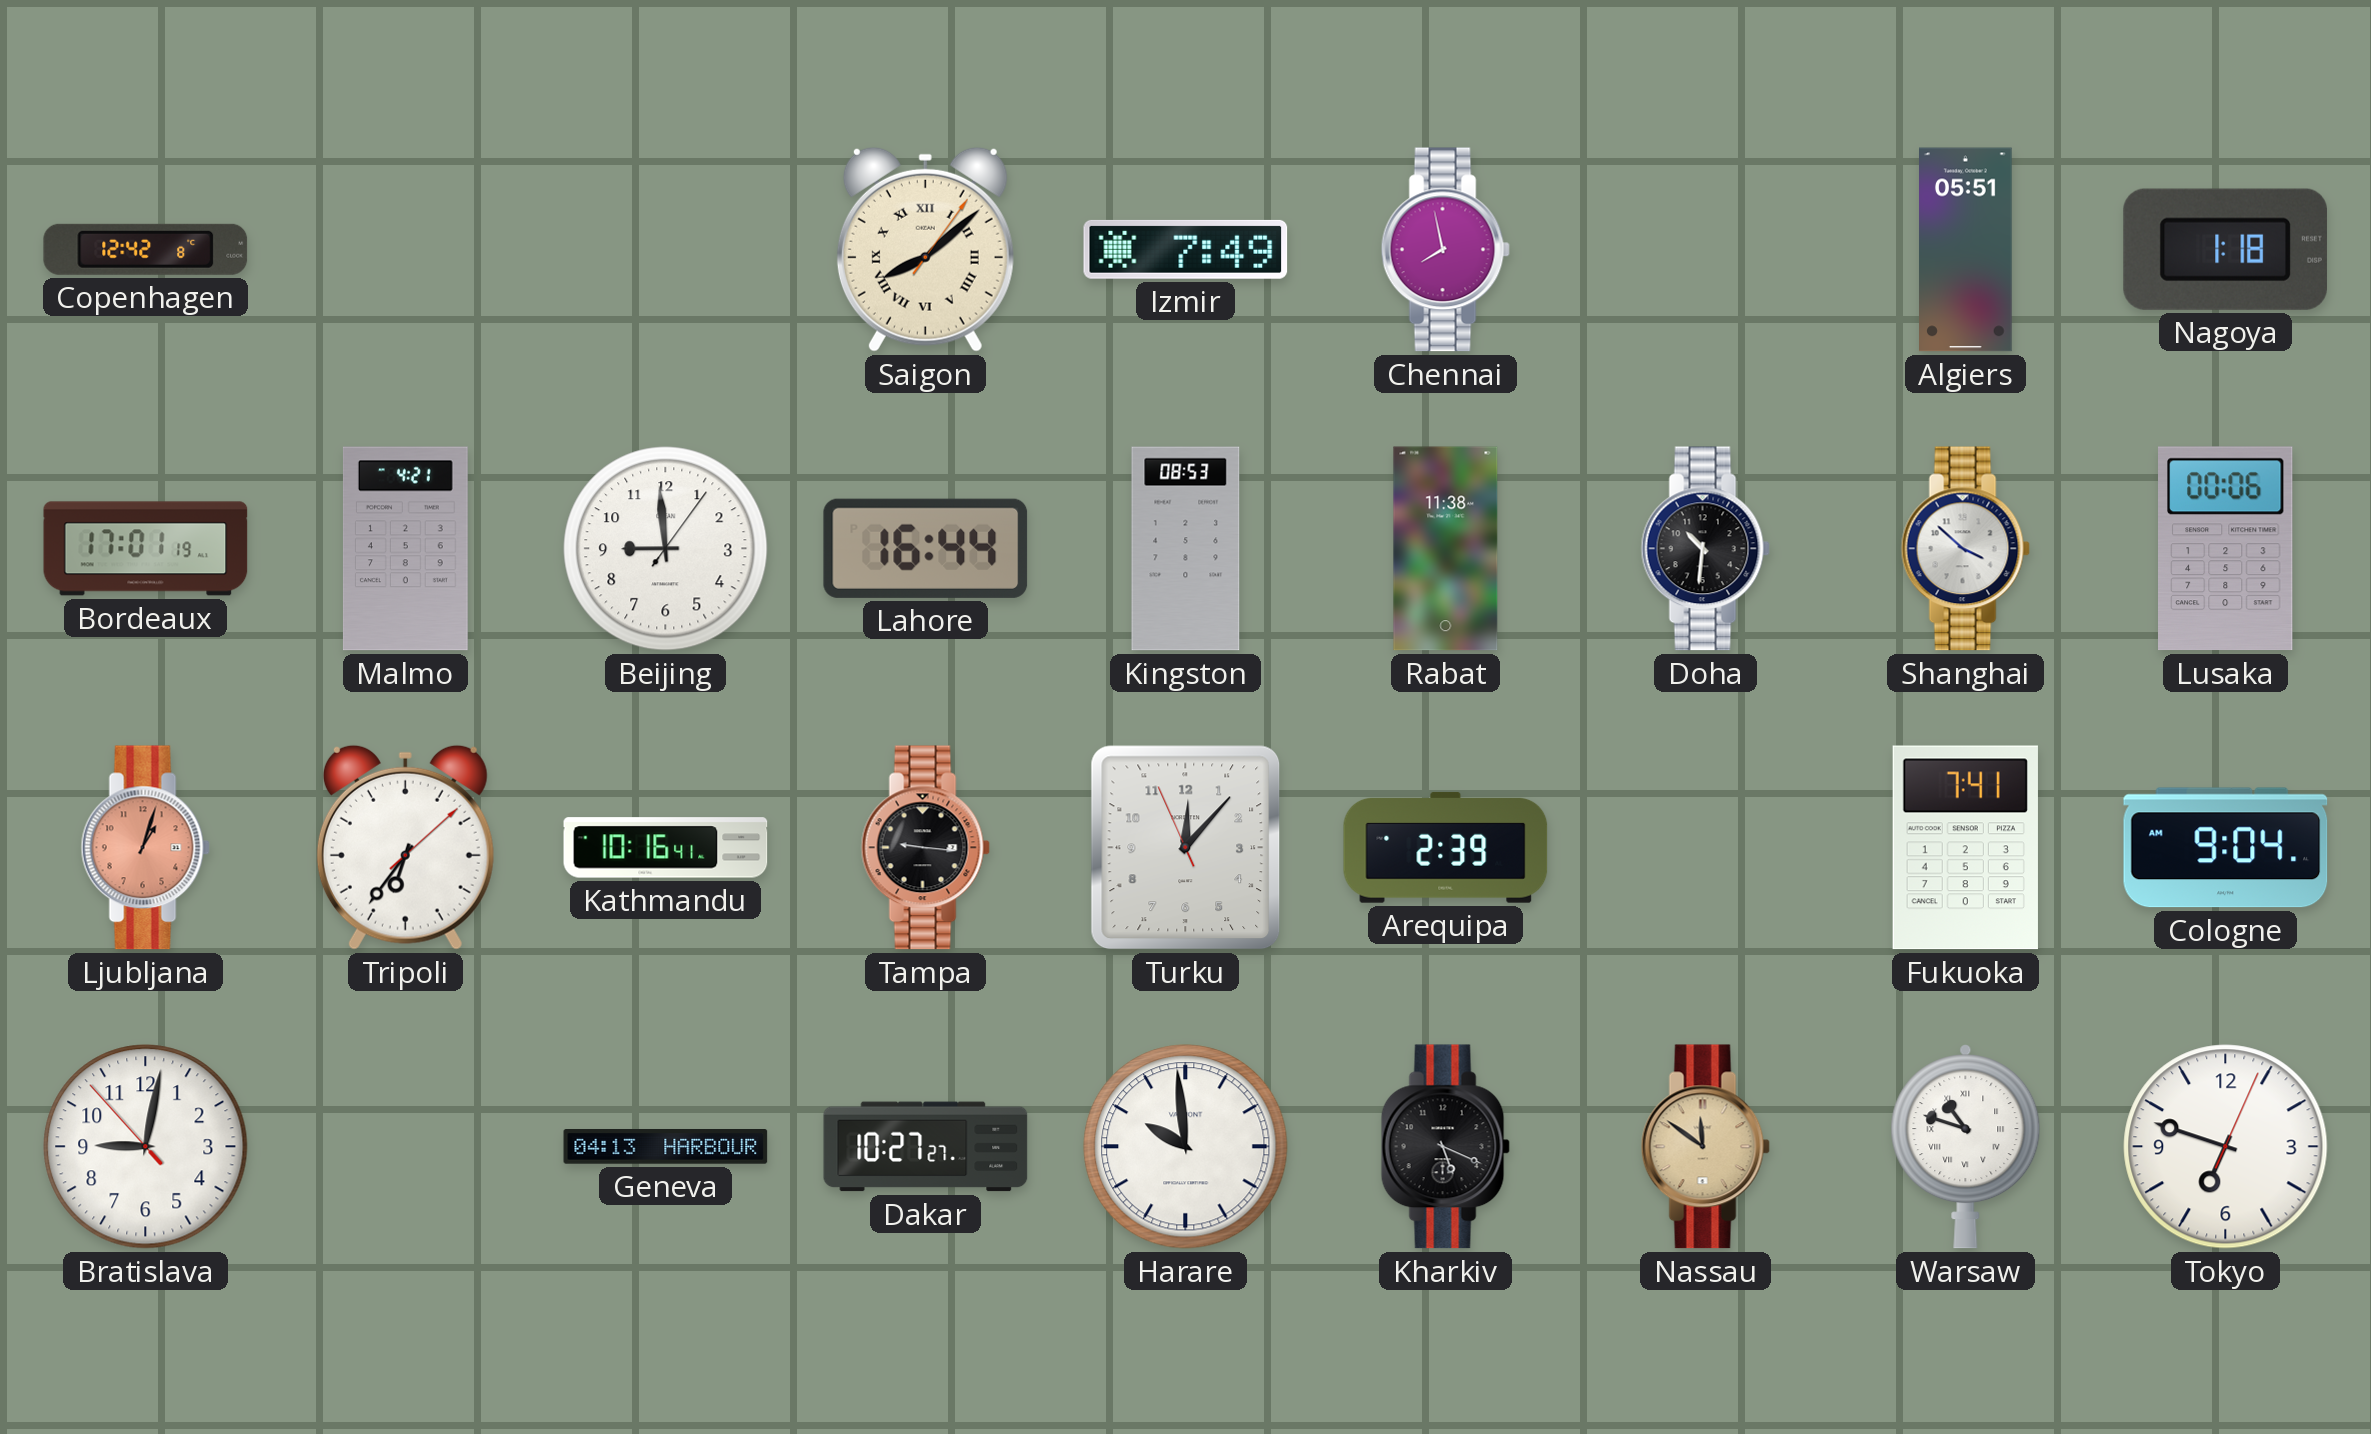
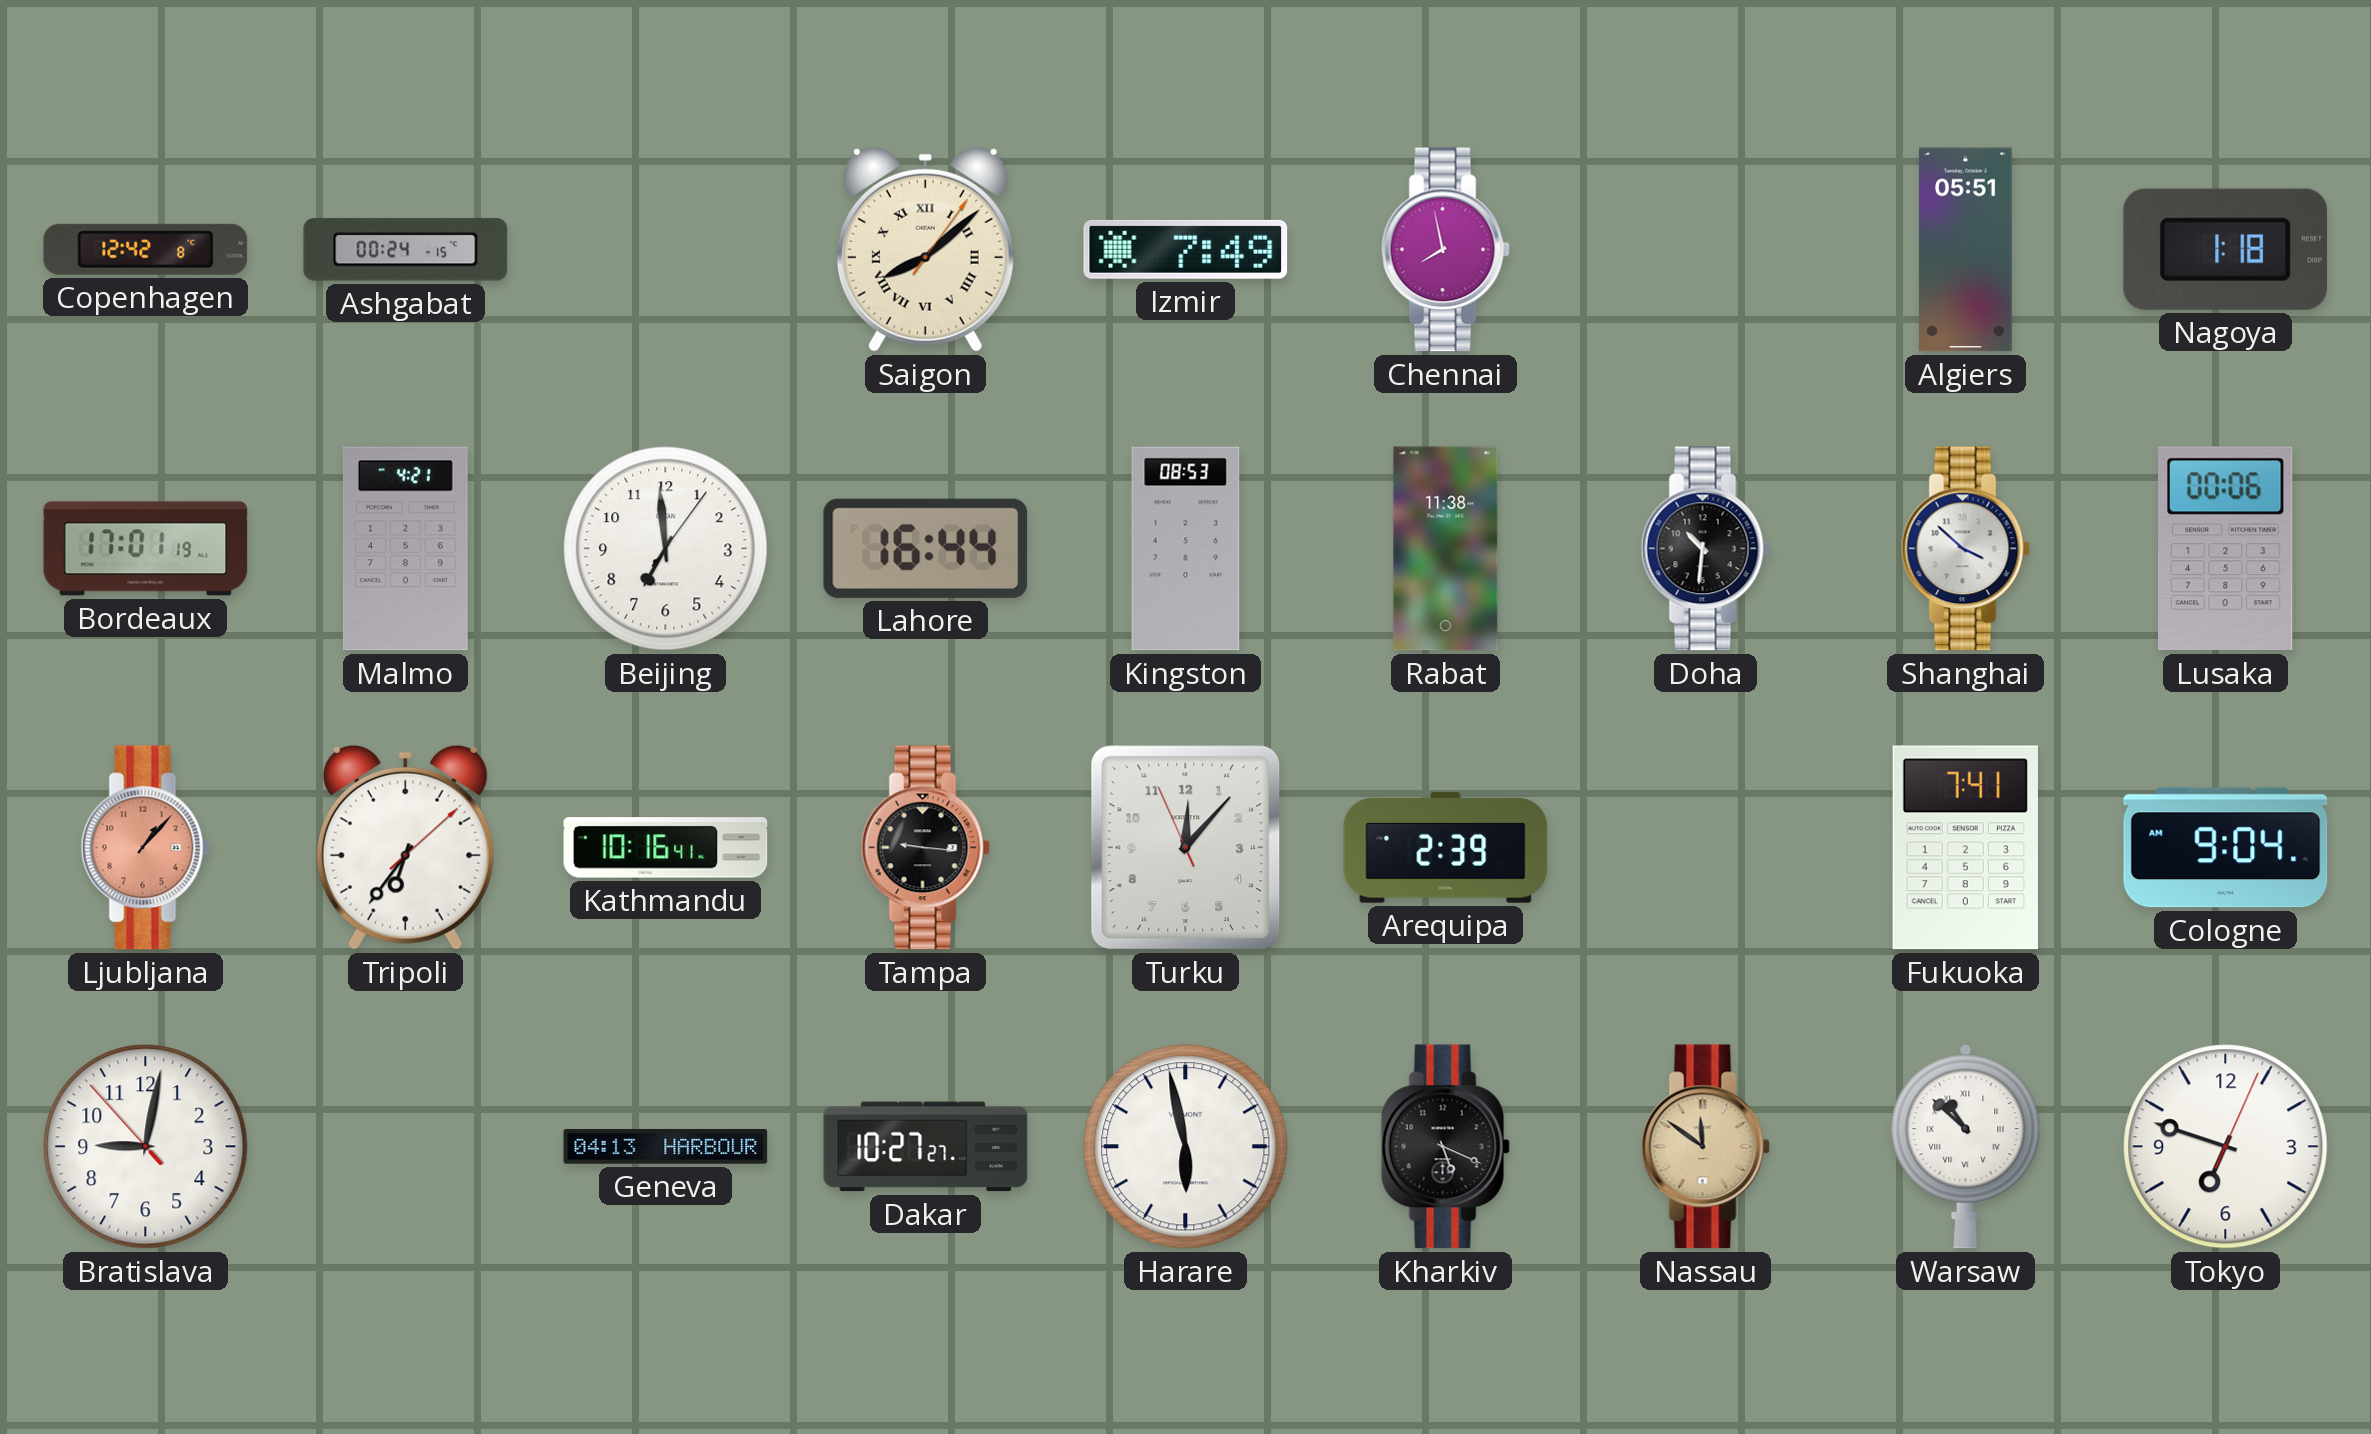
Ashgabat: none -> 00:24 (406, 250)
Beijing: 8:59 -> 6:59 (666, 549)
Ljubljana: 1:03 -> 1:07 (145, 848)
Harare: 9:59 -> 5:58 (1186, 1147)
Warsaw: 10:48 -> 10:52 (1966, 1147)
